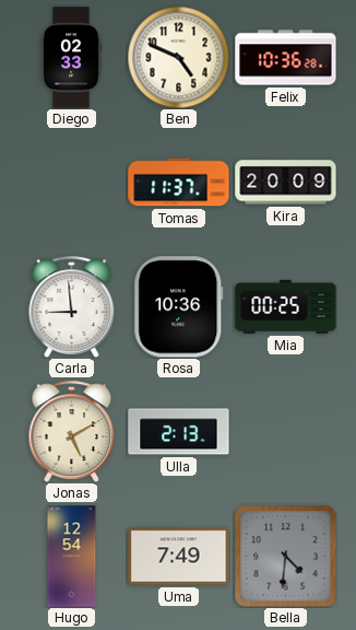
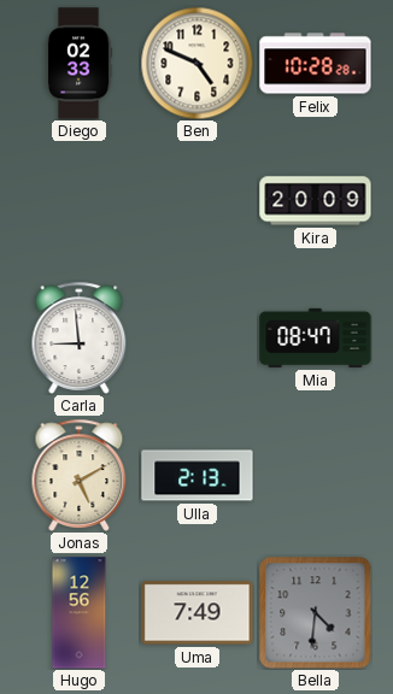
Felix: 10:36 -> 10:28 (316, 64)
Tomas: 11:37 -> none (179, 183)
Rosa: 10:36 -> none (179, 307)
Mia: 00:25 -> 08:47 (316, 337)
Hugo: 12:54 -> 12:56 (80, 613)
